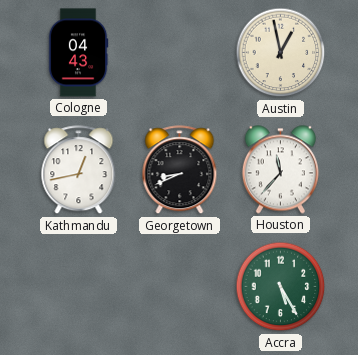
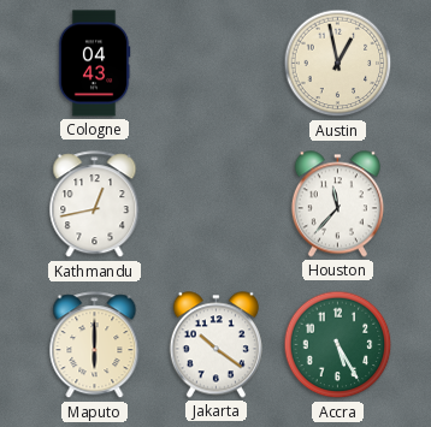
Georgetown: 8:41 -> none (180, 170)
Maputo: none -> 6:00 (95, 345)
Jakarta: none -> 10:21 (215, 345)
